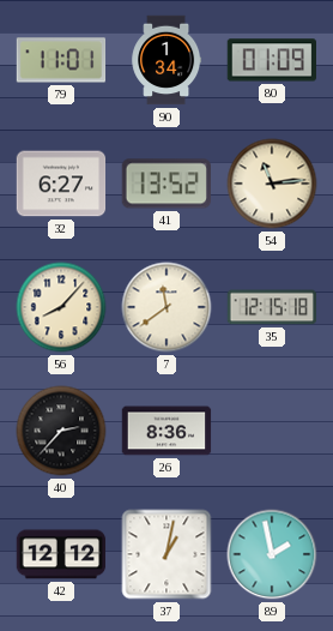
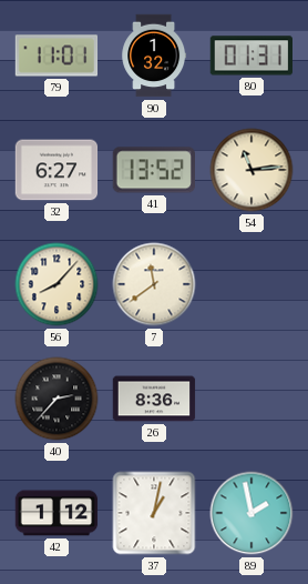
90: 1:34 -> 1:32 (154, 56)
80: 01:09 -> 01:31 (250, 56)
35: 12:15 -> none (272, 307)
42: 12:12 -> 1:12 (57, 513)
